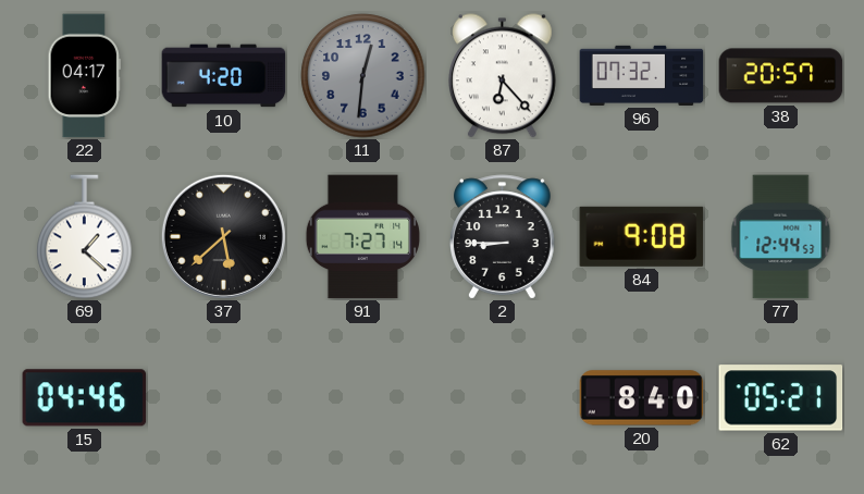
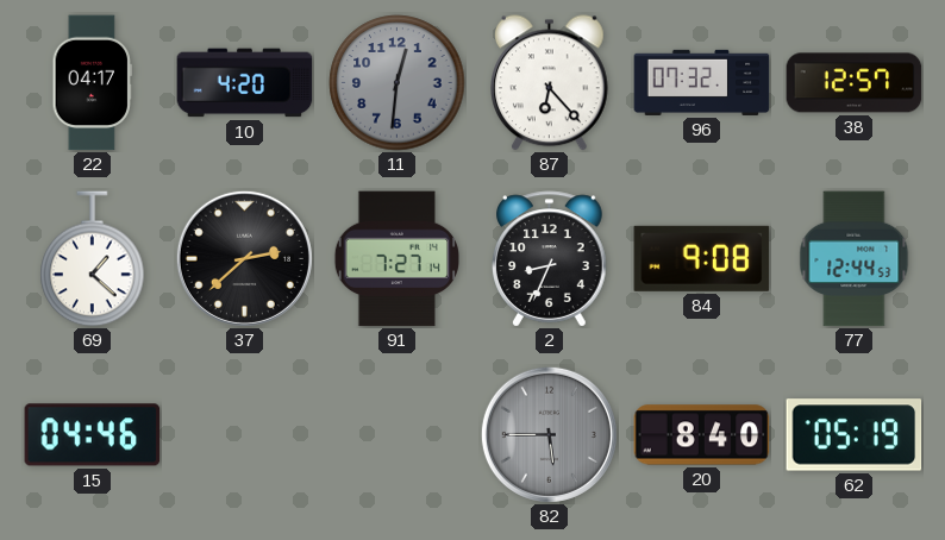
38: 20:57 -> 12:57 (855, 83)
37: 5:38 -> 2:38 (244, 258)
2: 8:45 -> 8:34 (550, 259)
82: none -> 5:45 (549, 434)
62: 05:21 -> 05:19 (855, 435)
